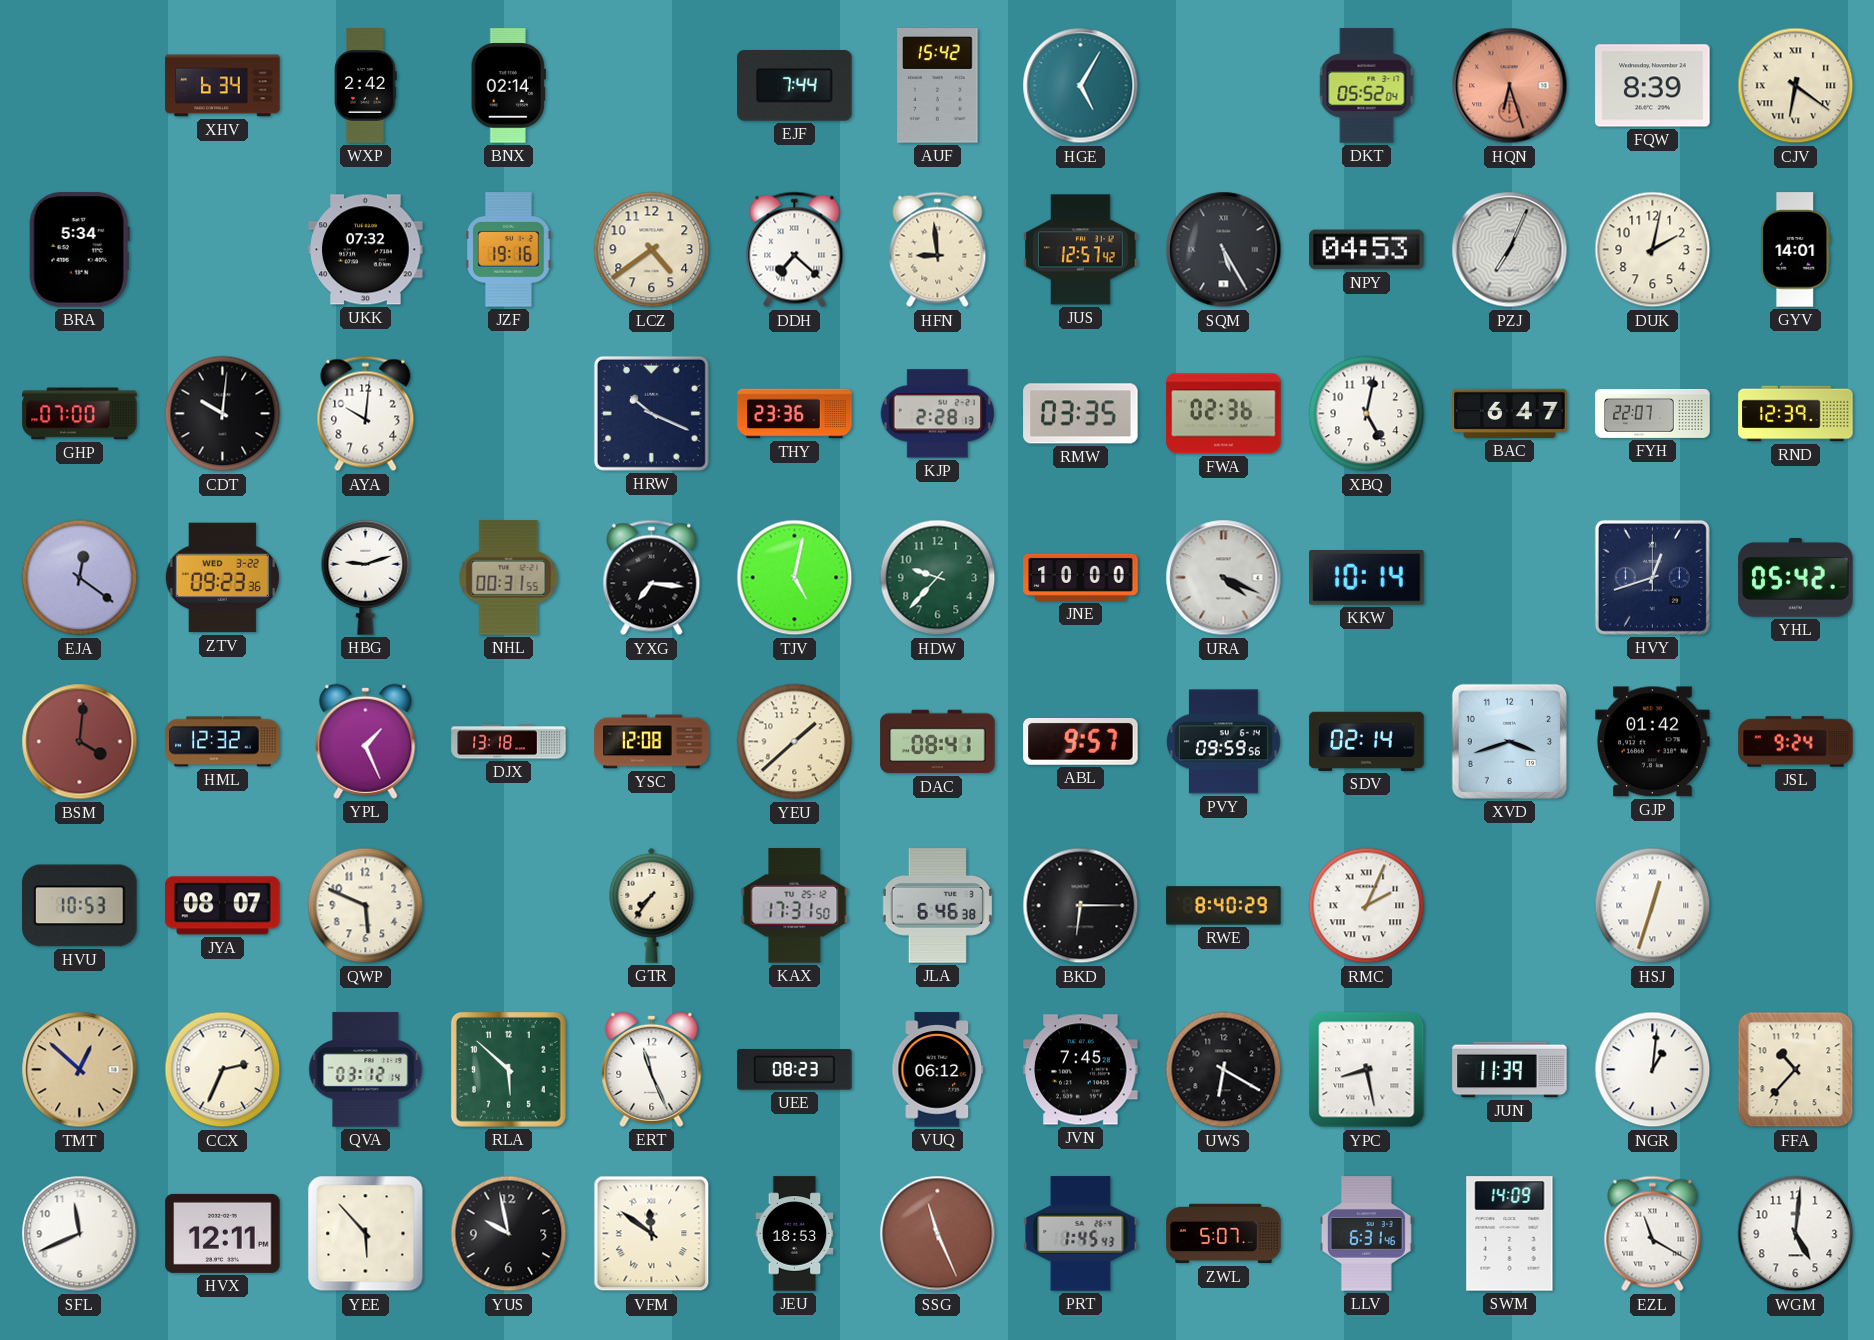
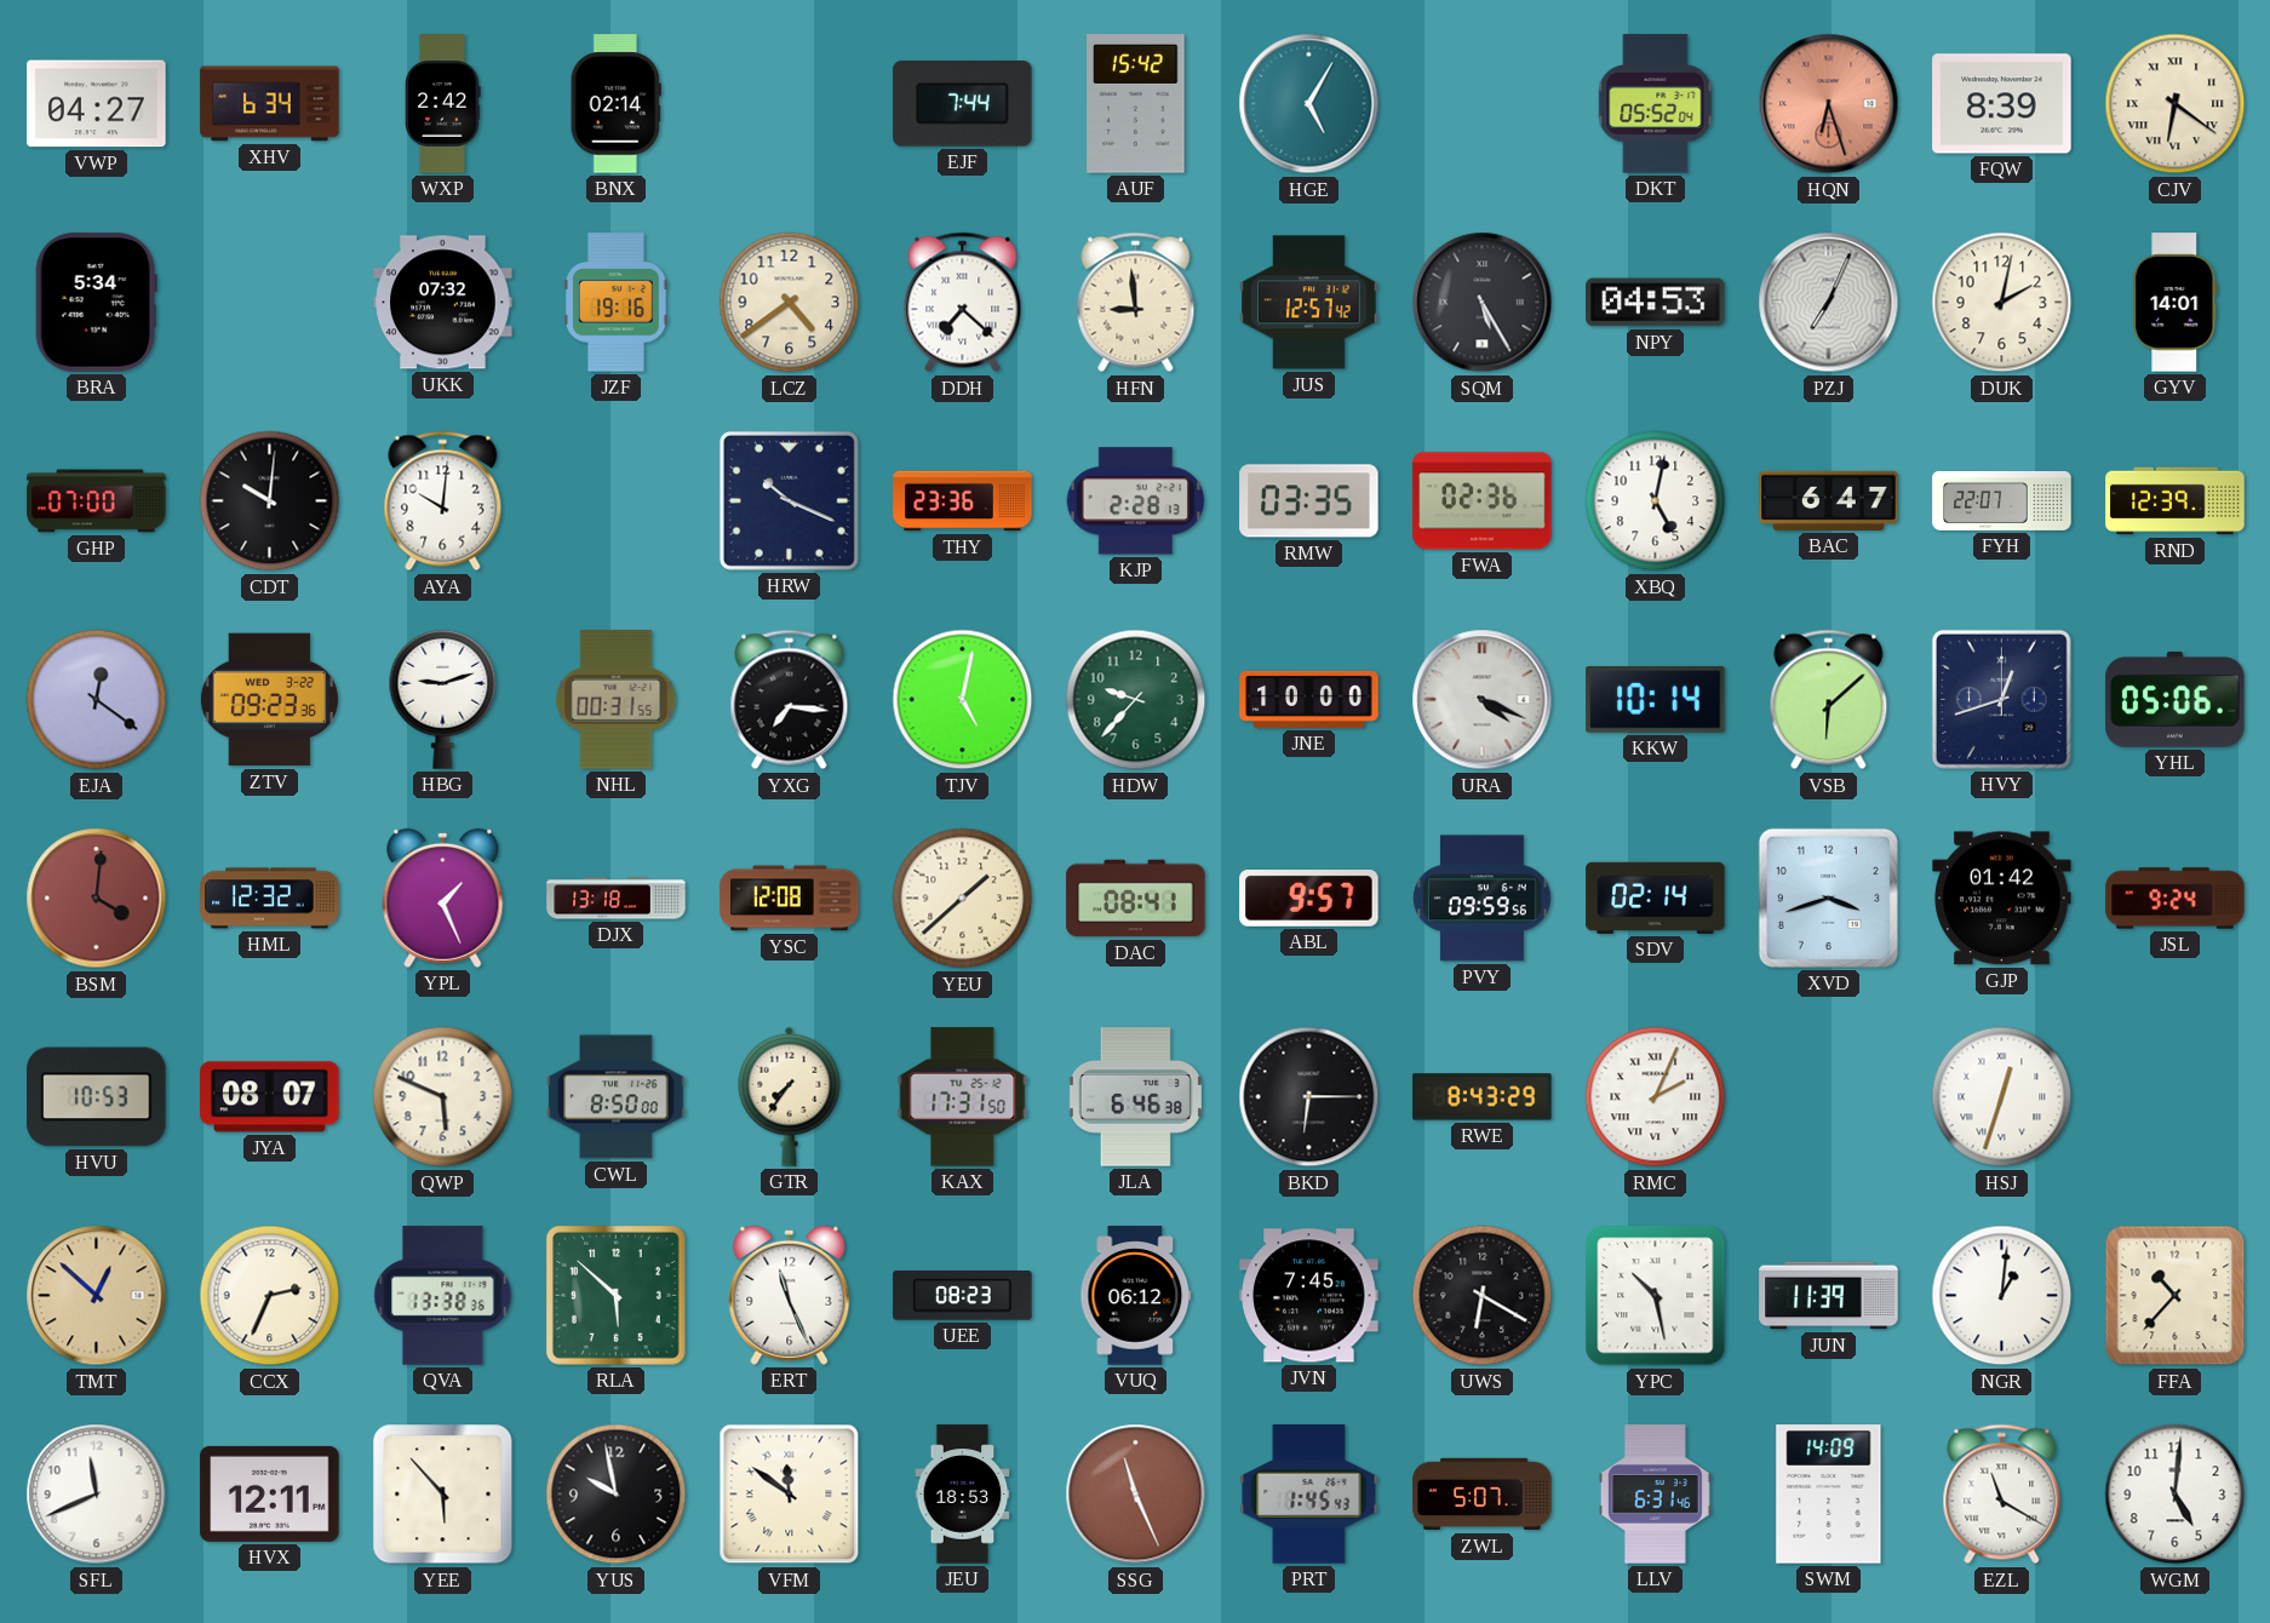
VWP: none -> 04:27 (97, 104)
VSB: none -> 6:08 (1829, 700)
YHL: 05:42 -> 05:06 (2176, 699)
CWL: none -> 8:50 (617, 1097)
RWE: 8:40 -> 8:43 (1483, 1097)
QVA: 03:12 -> 13:38 (443, 1296)
YPC: 8:28 -> 10:28 (1656, 1296)
